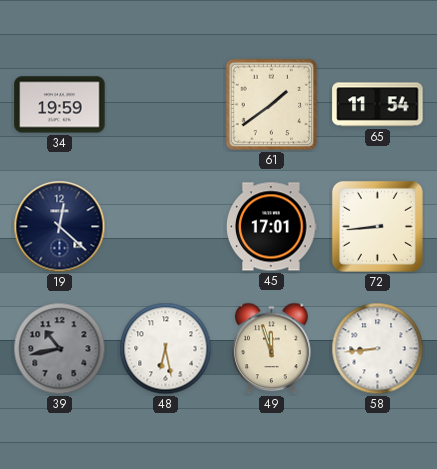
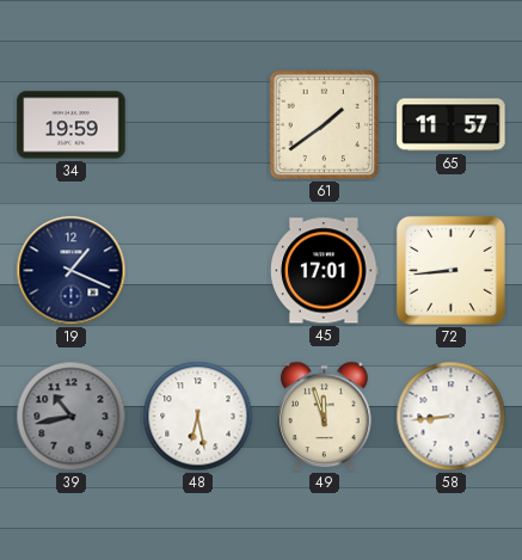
65: 11:54 -> 11:57 (452, 125)
19: 12:22 -> 1:19 (72, 271)
